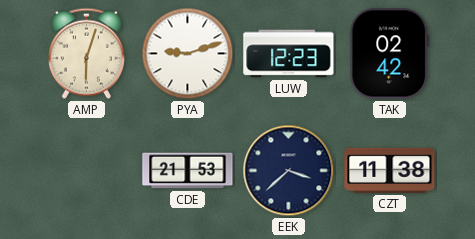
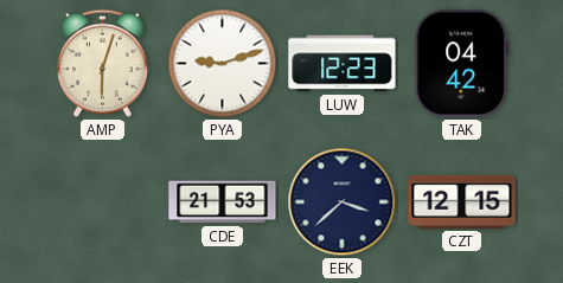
TAK: 02:42 -> 04:42 (462, 64)
CZT: 11:38 -> 12:15 (462, 201)
